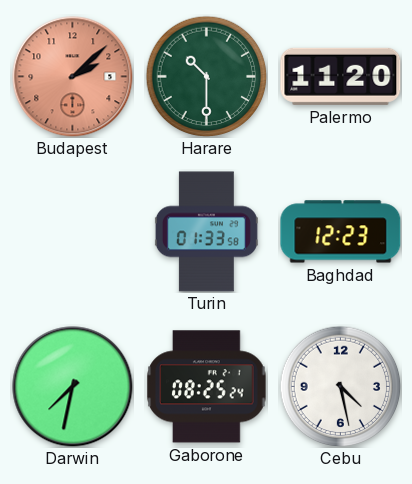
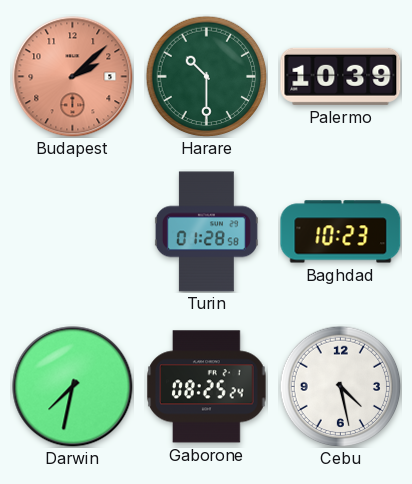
Palermo: 11:20 -> 10:39 (341, 76)
Turin: 01:33 -> 01:28 (206, 232)
Baghdad: 12:23 -> 10:23 (341, 232)
